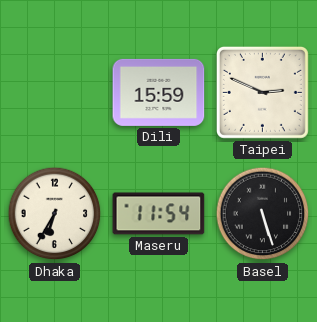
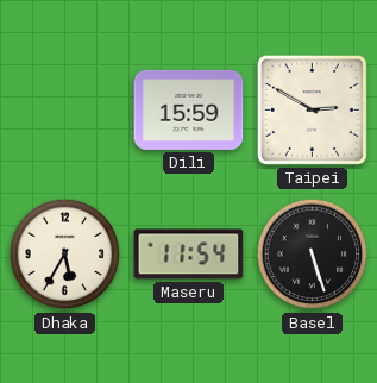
Taipei: 2:49 -> 2:50 (312, 109)
Dhaka: 6:35 -> 5:35 (65, 255)
